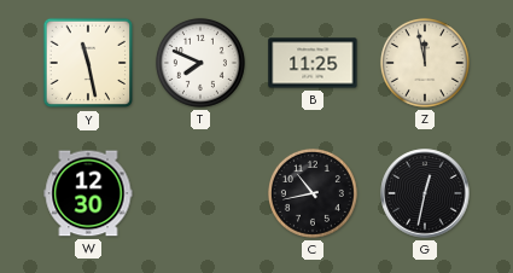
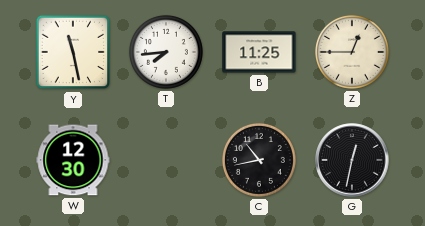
T: 7:49 -> 7:44 (166, 52)
Z: 11:58 -> 12:45 (352, 52)
